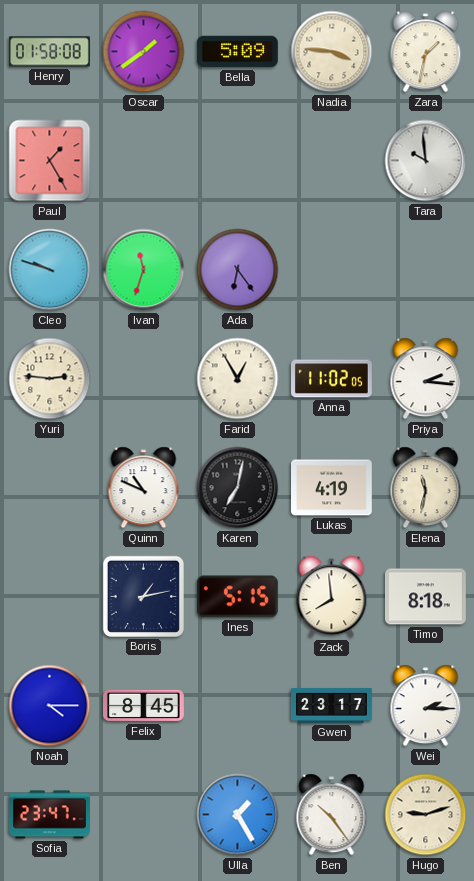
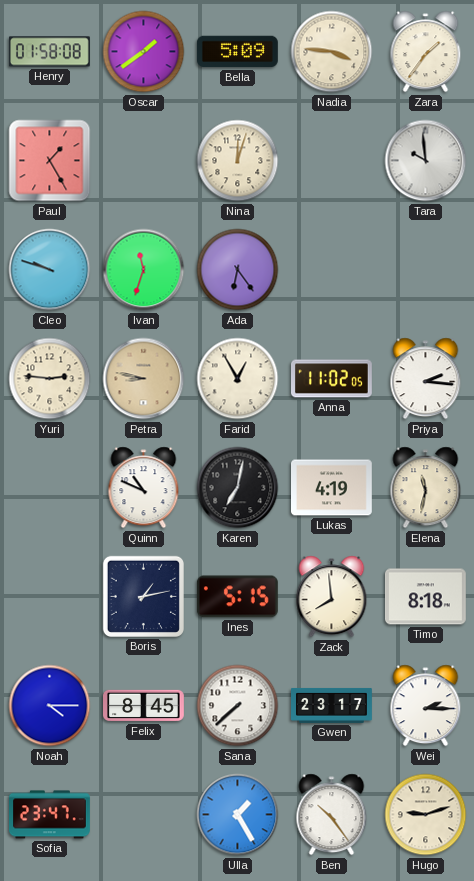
Zara: 1:32 -> 1:36 (426, 52)
Nina: none -> 12:03 (238, 161)
Petra: none -> 8:47 (144, 379)
Sana: none -> 7:38 (238, 706)
